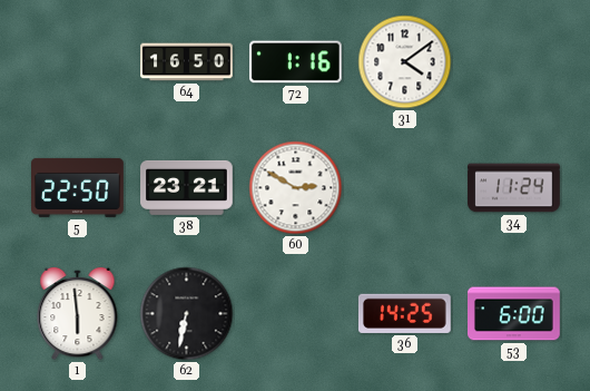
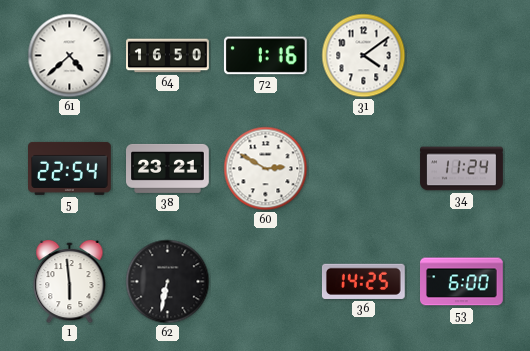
61: none -> 4:38 (70, 56)
5: 22:50 -> 22:54 (70, 168)
